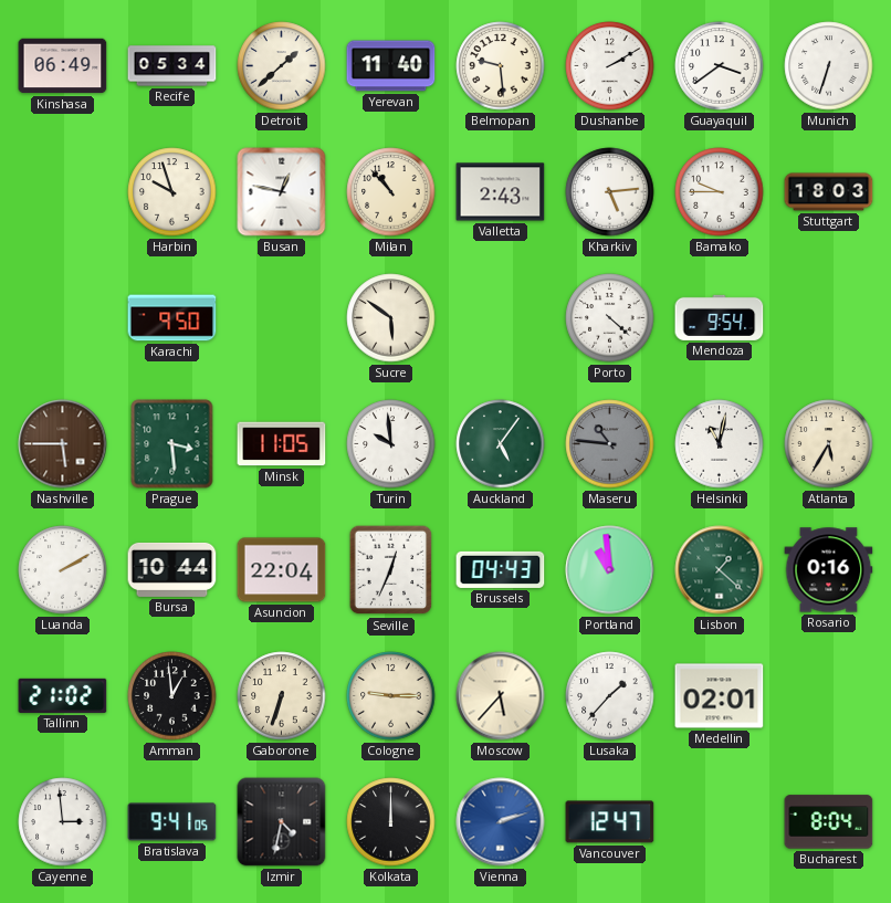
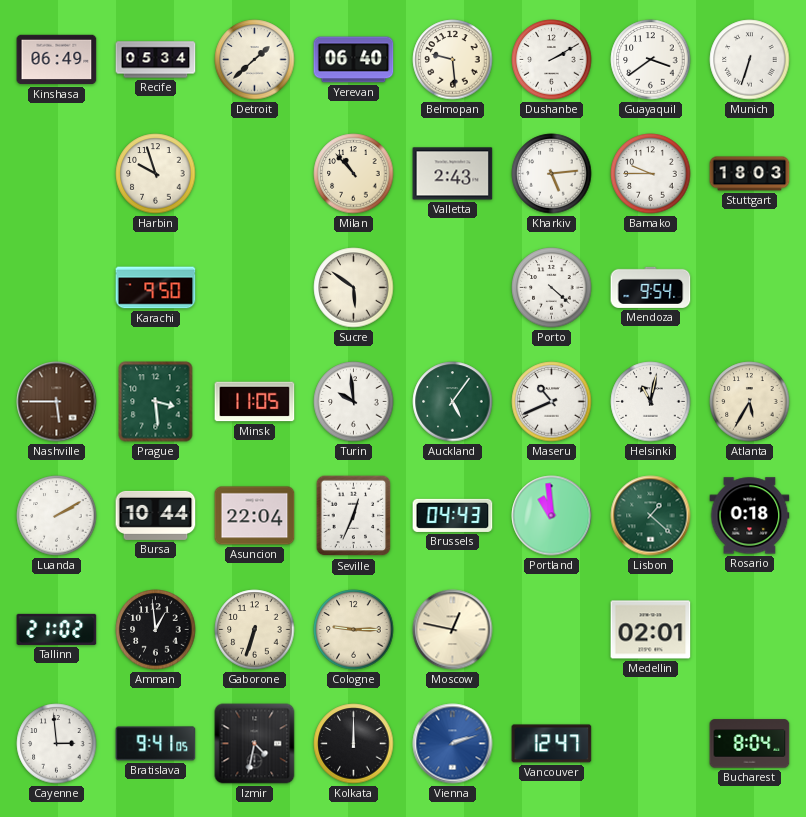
Yerevan: 11:40 -> 06:40 (354, 60)
Busan: 12:47 -> none (282, 192)
Maseru: 10:46 -> 10:41 (552, 402)
Maseru dial: grey -> white (552, 402)
Rosario: 0:16 -> 0:18 (750, 516)
Moscow: 5:37 -> 12:47 (453, 630)
Lusaka: 1:37 -> none (610, 696)
